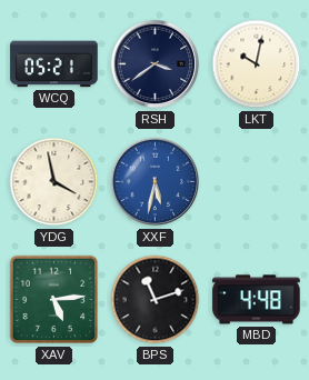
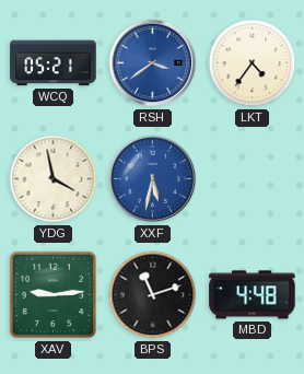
RSH dial: navy -> blue (153, 63)
LKT: 10:02 -> 4:36 (253, 63)
XAV: 5:14 -> 9:14 (54, 295)
